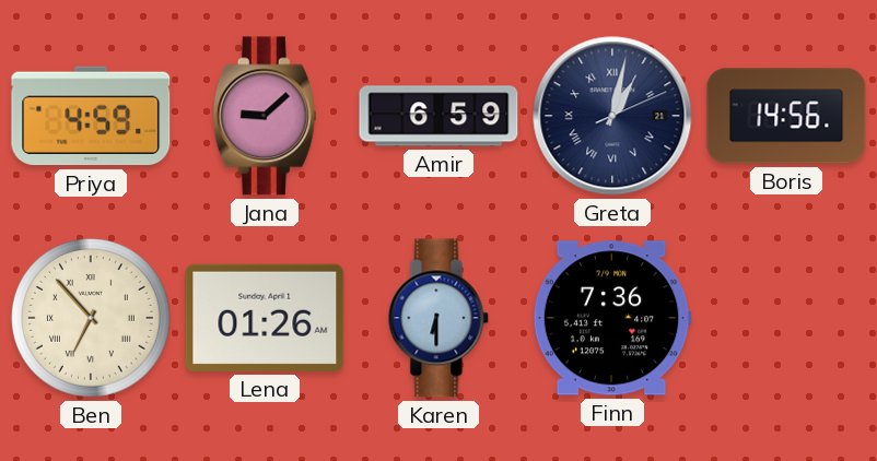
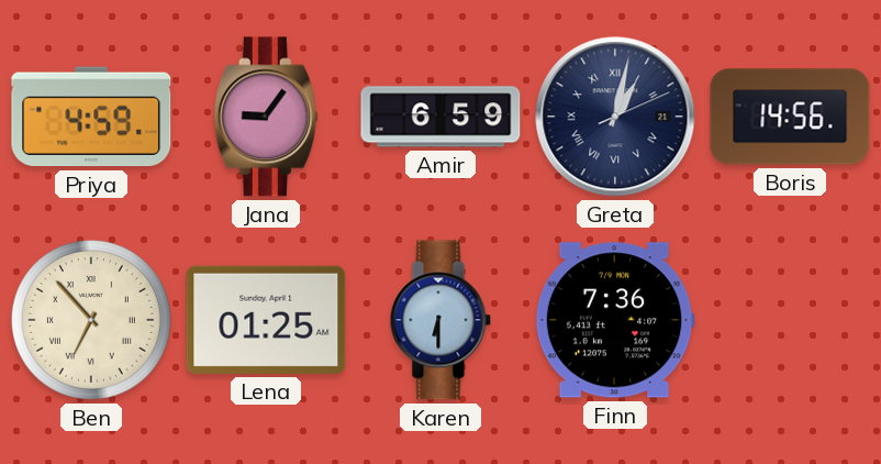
Jana: 9:08 -> 9:06 (266, 117)
Lena: 01:26 -> 01:25 (266, 320)
